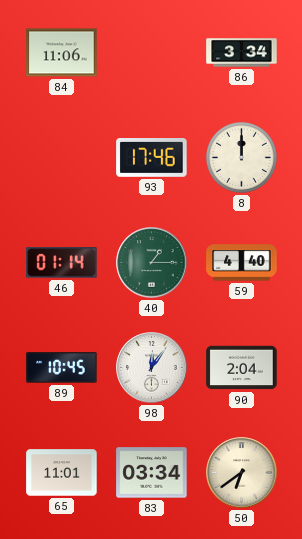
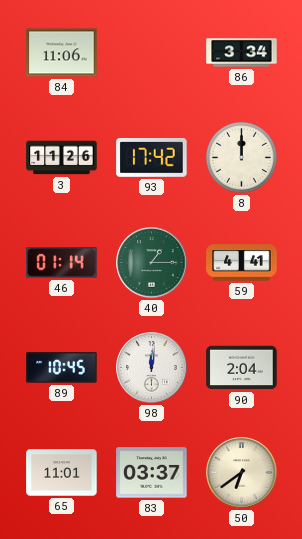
3: none -> 11:26 (62, 158)
93: 17:46 -> 17:42 (152, 158)
59: 4:40 -> 4:41 (242, 263)
98: 12:06 -> 12:01 (152, 368)
83: 03:34 -> 03:37 (152, 473)
